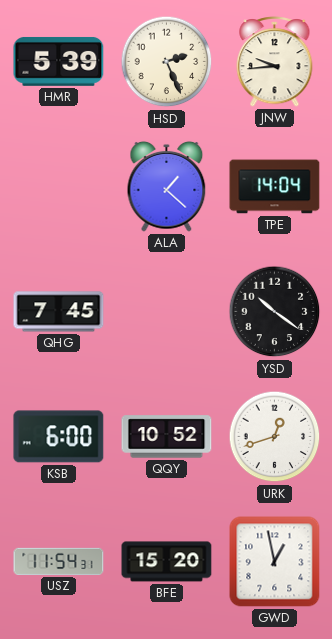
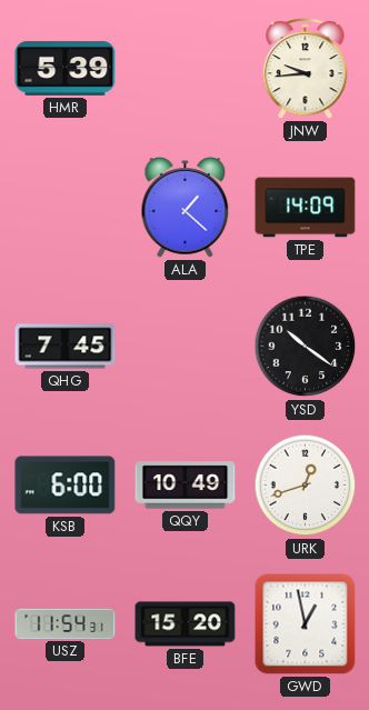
HSD: 2:26 -> none (167, 62)
TPE: 14:04 -> 14:09 (306, 208)
QQY: 10:52 -> 10:49 (186, 486)
